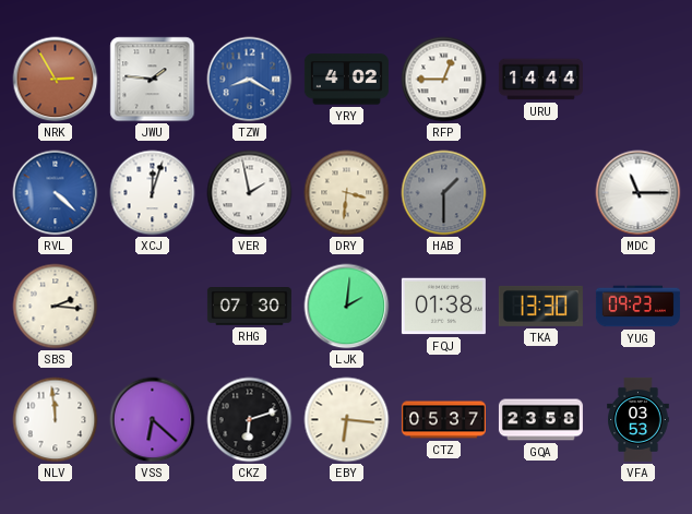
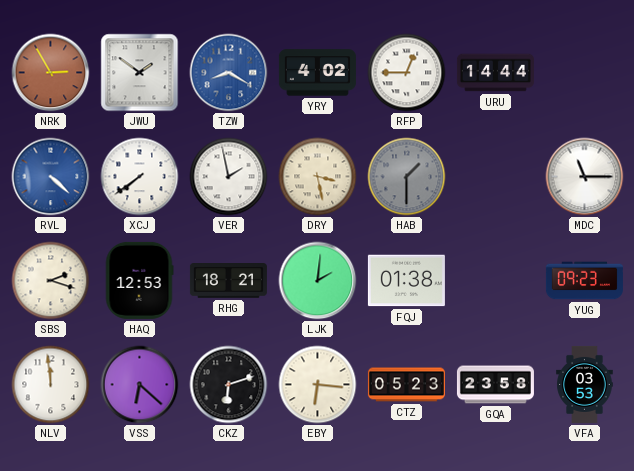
JWU: 1:46 -> 1:51 (140, 73)
XCJ: 12:03 -> 7:39 (140, 177)
DRY: 3:31 -> 3:28 (318, 177)
SBS: 2:16 -> 2:18 (51, 281)
HAQ: none -> 12:53 (139, 280)
RHG: 07:30 -> 18:21 (228, 281)
TKA: 13:30 -> none (540, 306)
CTZ: 05:37 -> 05:23 (406, 385)
